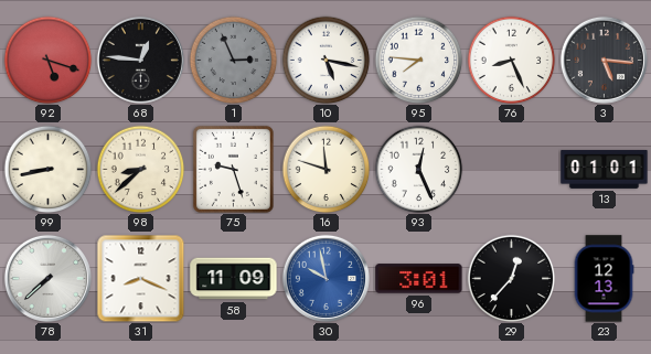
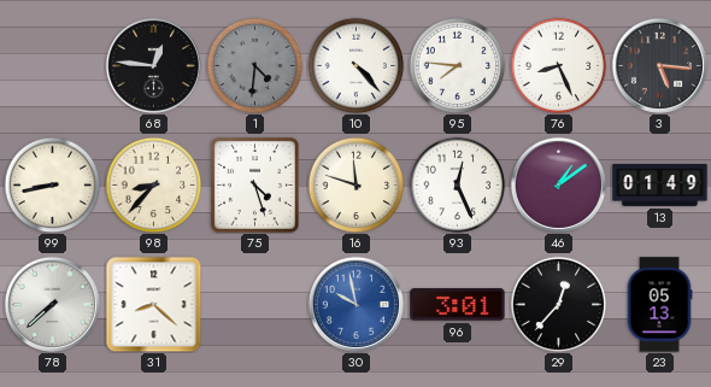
92: 5:18 -> none (47, 60)
1: 2:56 -> 4:31 (254, 65)
10: 5:17 -> 4:23 (355, 65)
98: 8:38 -> 8:37 (153, 184)
75: 9:27 -> 4:27 (254, 184)
46: none -> 1:09 (558, 184)
13: 01:01 -> 01:49 (660, 184)
31: 8:19 -> 8:22 (153, 304)
58: 11:09 -> none (234, 279)
23: 12:13 -> 05:13 (659, 305)
